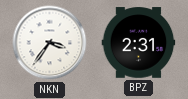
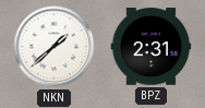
NKN: 3:36 -> 1:38 (55, 47)
